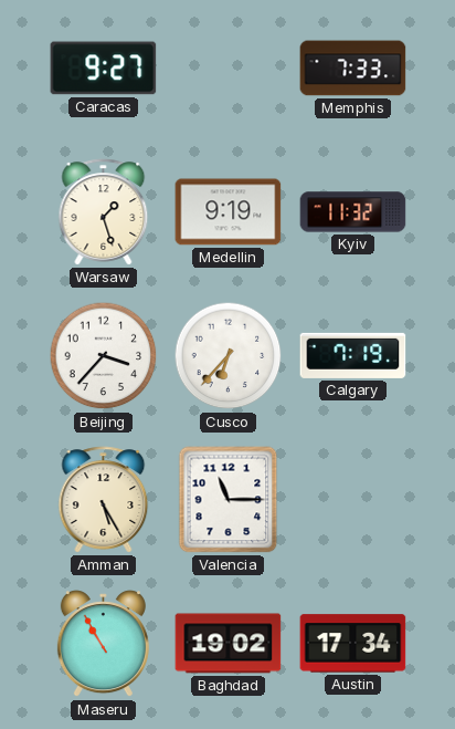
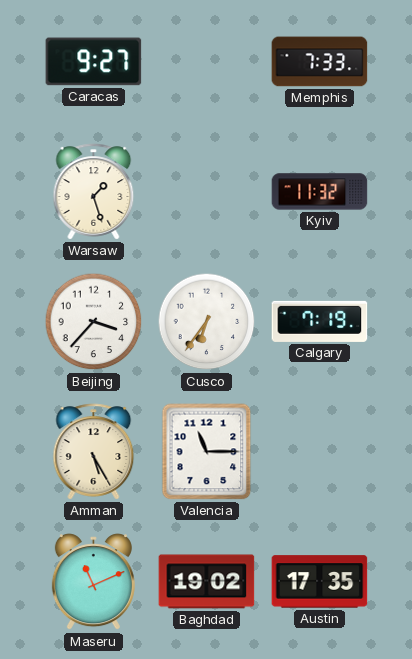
Medellin: 9:19 -> none (229, 212)
Cusco: 6:37 -> 6:36 (207, 322)
Maseru: 10:55 -> 11:11 (93, 582)
Austin: 17:34 -> 17:35 (320, 582)
